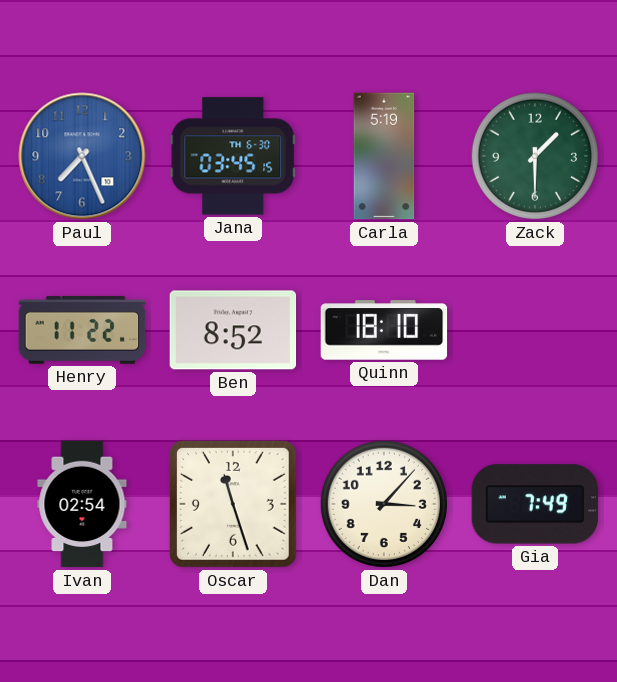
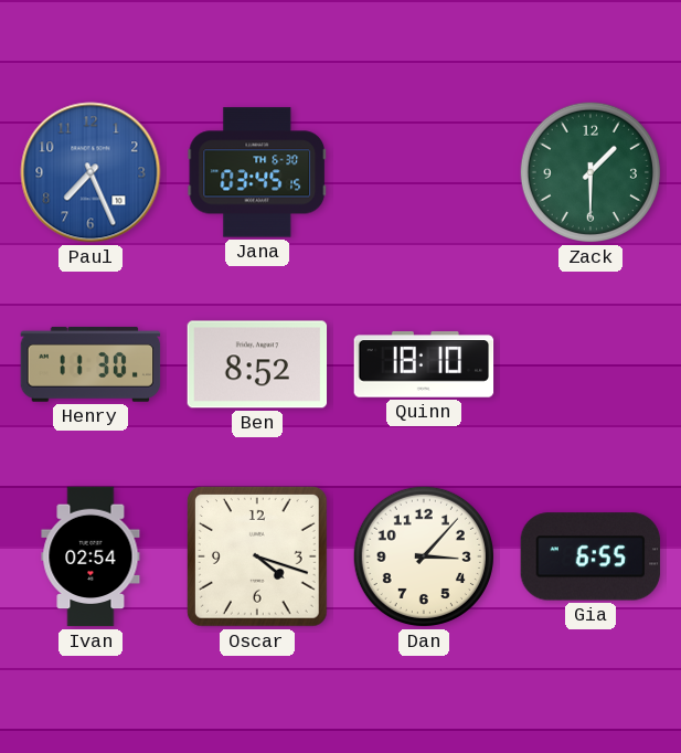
Carla: 5:19 -> none (384, 156)
Henry: 11:22 -> 11:30 (91, 364)
Oscar: 11:27 -> 4:18 (257, 556)
Gia: 7:49 -> 6:55 (590, 556)
